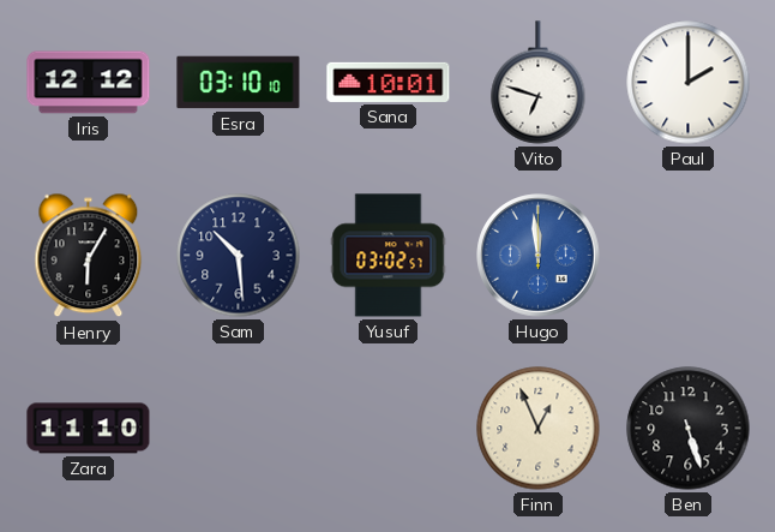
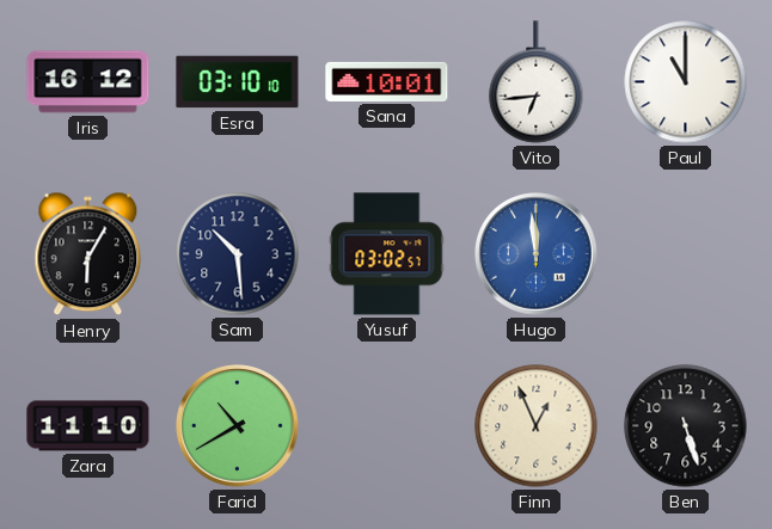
Iris: 12:12 -> 16:12 (88, 82)
Vito: 6:48 -> 6:44 (537, 82)
Paul: 2:00 -> 11:00 (686, 82)
Farid: none -> 10:40 (238, 426)
